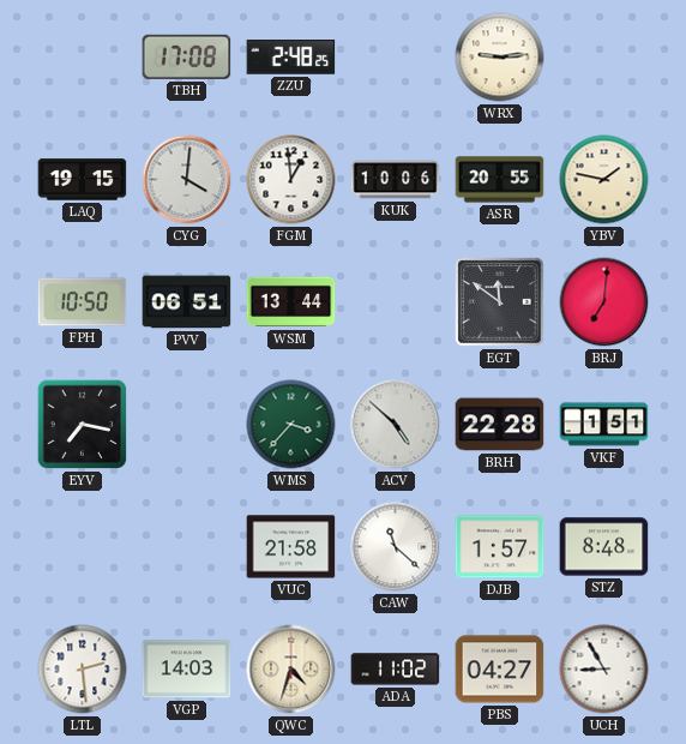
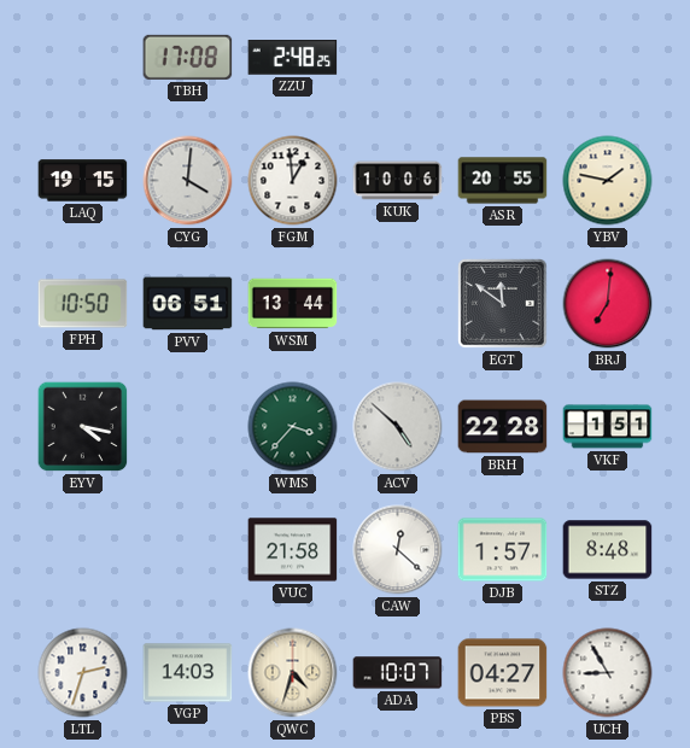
WRX: 9:14 -> none (500, 58)
EYV: 7:17 -> 4:17 (83, 427)
CAW: 11:22 -> 12:22 (398, 550)
LTL: 2:29 -> 2:33 (83, 673)
ADA: 11:02 -> 10:07 (398, 673)
